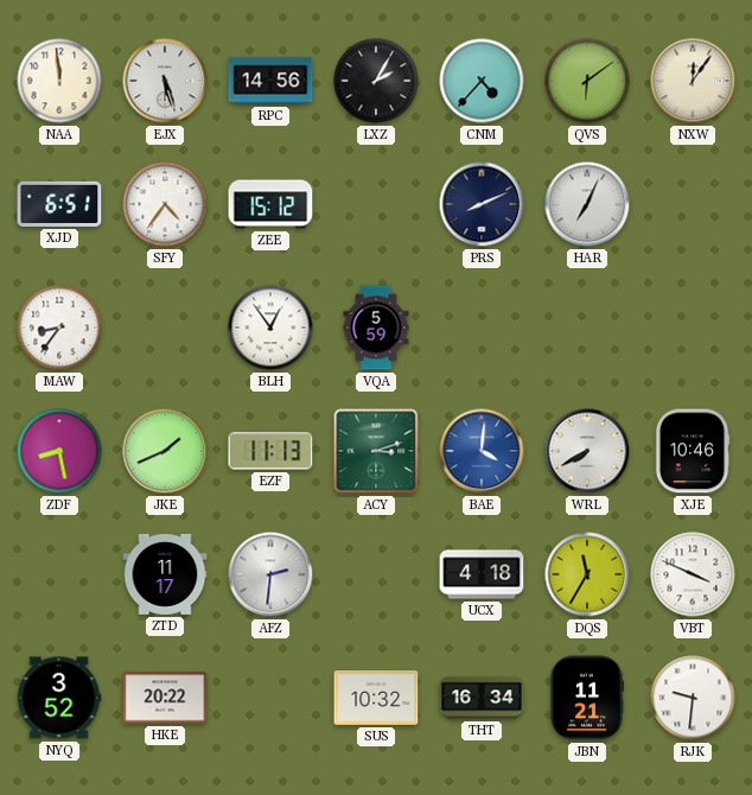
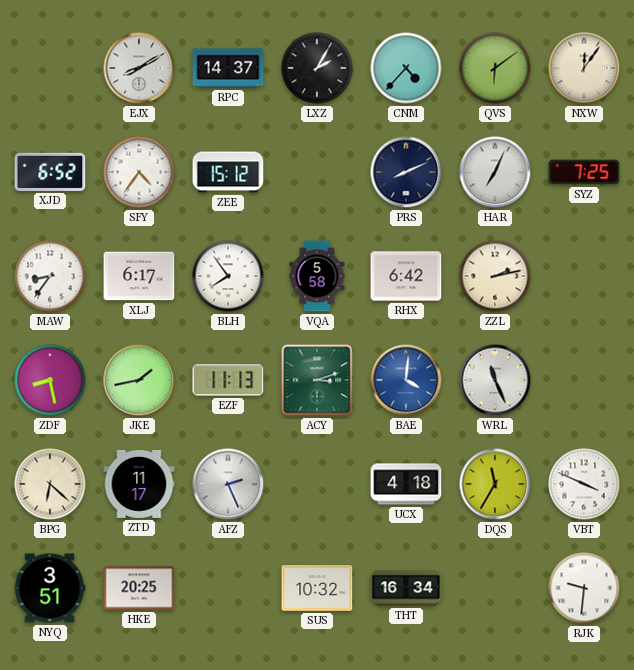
NAA: 11:59 -> none (59, 81)
EJX: 5:27 -> 8:10 (139, 68)
RPC: 14:56 -> 14:37 (228, 68)
XJD: 6:51 -> 6:52 (50, 172)
SYZ: none -> 7:25 (584, 172)
XLJ: none -> 6:17 (139, 276)
BLH: 12:54 -> 7:54 (228, 276)
VQA: 5:59 -> 5:58 (317, 276)
RHX: none -> 6:42 (406, 276)
ZZL: none -> 2:13 (495, 276)
JKE: 1:41 -> 1:43 (139, 380)
WRL: 7:40 -> 11:26 (495, 380)
XJE: 10:46 -> none (693, 451)
BPG: none -> 6:22 (50, 484)
AFZ: 2:31 -> 2:26 (228, 484)
NYQ: 3:52 -> 3:51 (50, 588)
HKE: 20:22 -> 20:25 (139, 588)
JBN: 11:21 -> none (587, 698)
